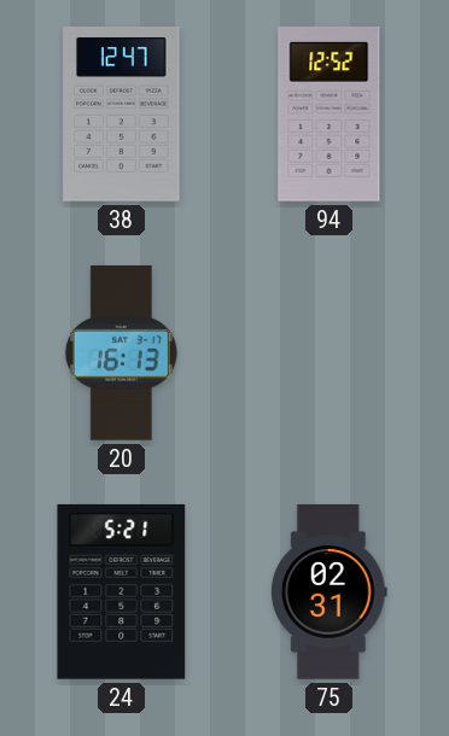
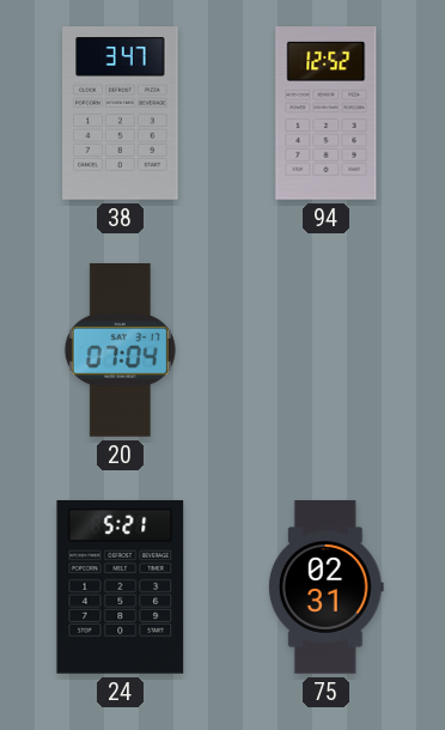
38: 12:47 -> 3:47 (121, 114)
20: 16:13 -> 07:04 (120, 349)
